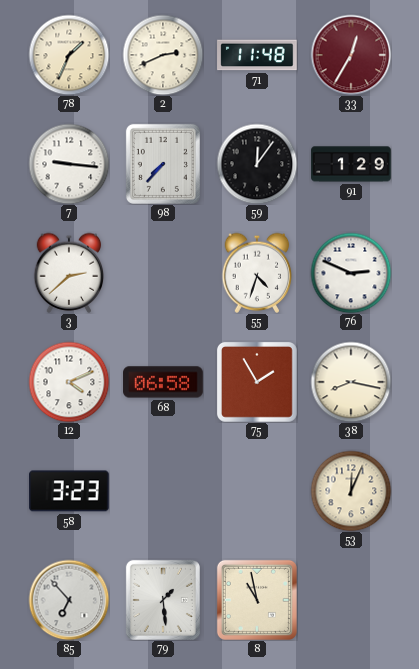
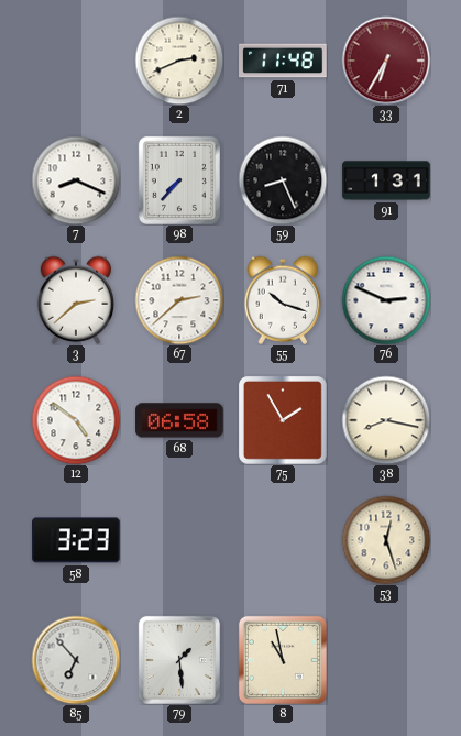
78: 1:34 -> none (69, 55)
33: 12:35 -> 6:35 (386, 61)
7: 9:16 -> 8:19 (76, 180)
59: 12:06 -> 8:26 (283, 180)
91: 1:29 -> 1:31 (386, 180)
67: none -> 2:38 (179, 300)
55: 4:33 -> 10:18 (283, 300)
12: 4:11 -> 4:51 (76, 420)
53: 12:04 -> 12:27 (386, 540)
